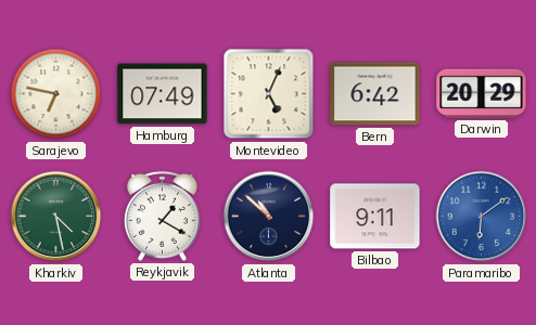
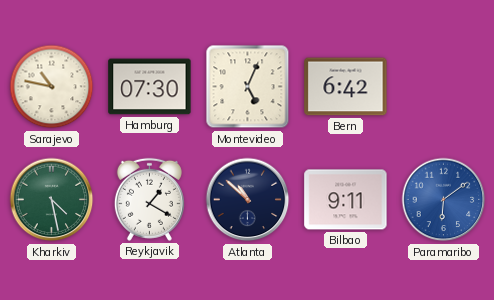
Sarajevo: 6:47 -> 10:47 (52, 87)
Hamburg: 07:49 -> 07:30 (150, 87)
Darwin: 20:29 -> none (482, 93)
